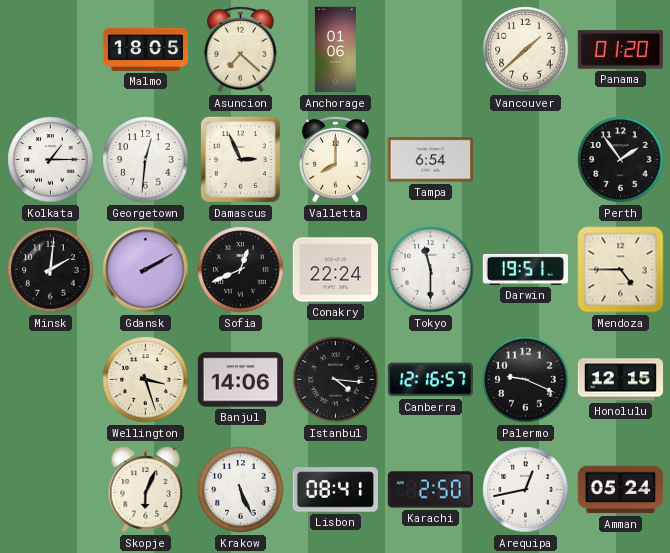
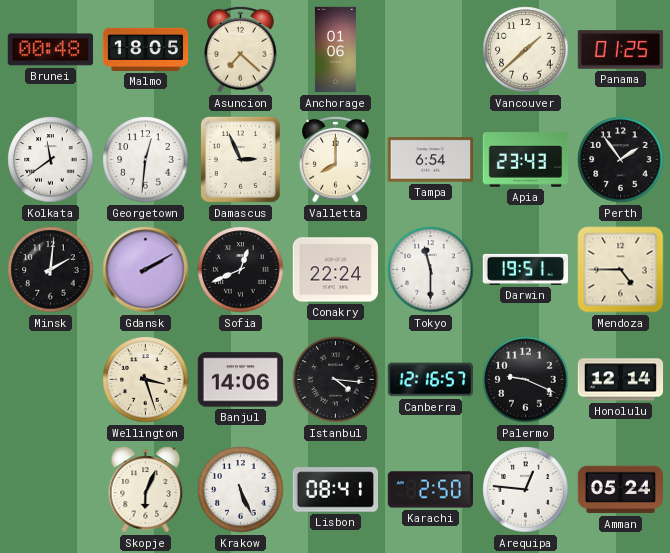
Brunei: none -> 00:48 (50, 50)
Panama: 01:20 -> 01:25 (621, 50)
Kolkata: 1:15 -> 11:39 (51, 160)
Apia: none -> 23:43 (526, 160)
Honolulu: 12:15 -> 12:14 (621, 380)
Arequipa: 12:43 -> 12:46 (526, 490)
